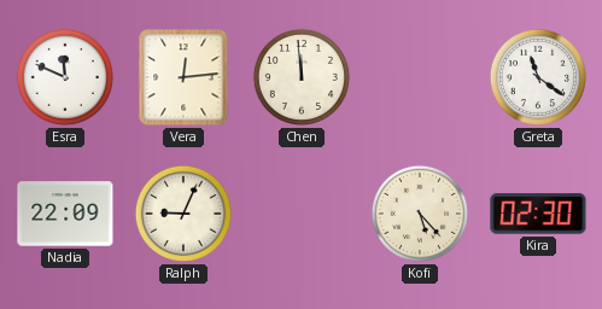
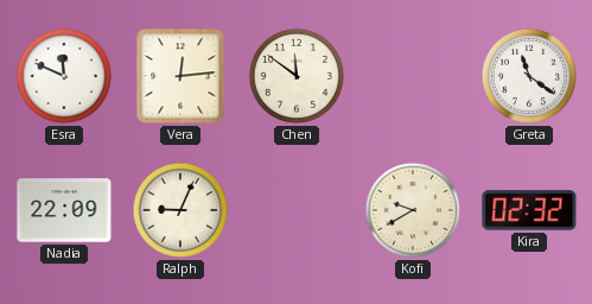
Chen: 11:59 -> 11:51 (297, 76)
Kofi: 5:23 -> 9:40 (413, 210)
Kira: 02:30 -> 02:32 (529, 210)
